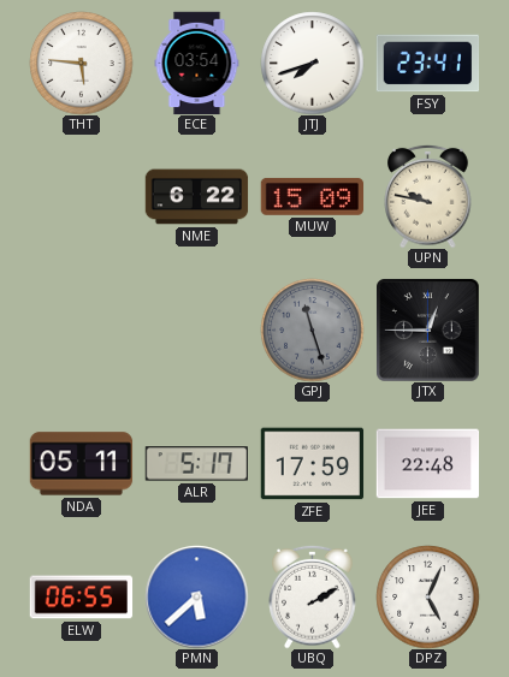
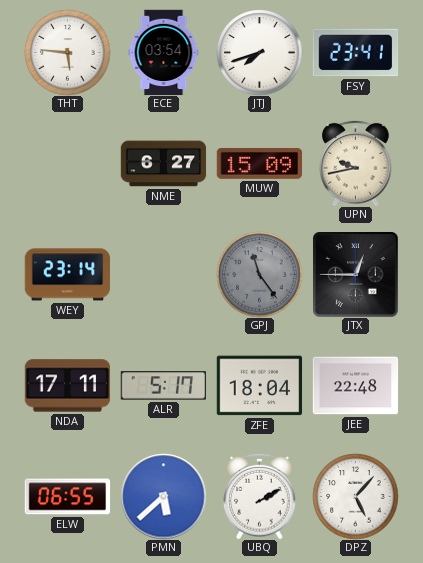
NME: 6:22 -> 6:27 (163, 164)
UPN: 9:47 -> 9:43 (356, 163)
WEY: none -> 23:14 (67, 275)
GPJ: 11:27 -> 11:24 (259, 274)
NDA: 05:11 -> 17:11 (67, 386)
ZFE: 17:59 -> 18:04 (259, 386)
DPZ: 5:04 -> 5:07 (355, 496)
